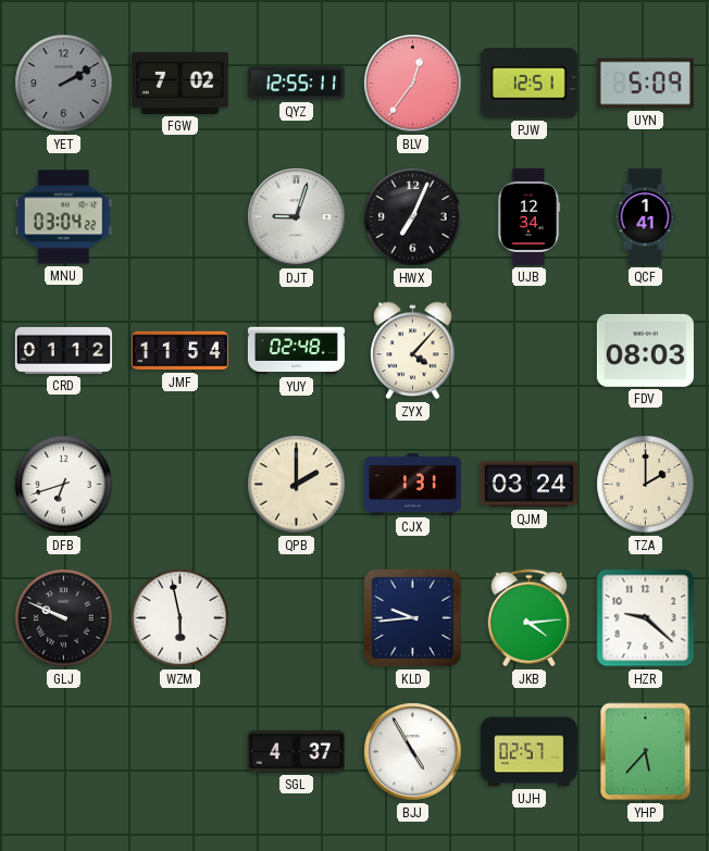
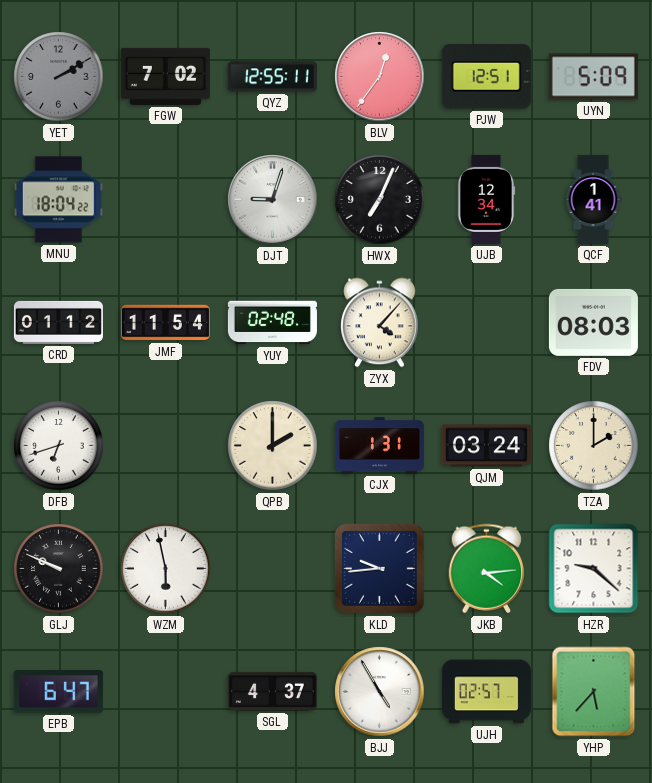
MNU: 03:04 -> 18:04 (58, 200)
EPB: none -> 6:47 (58, 692)
